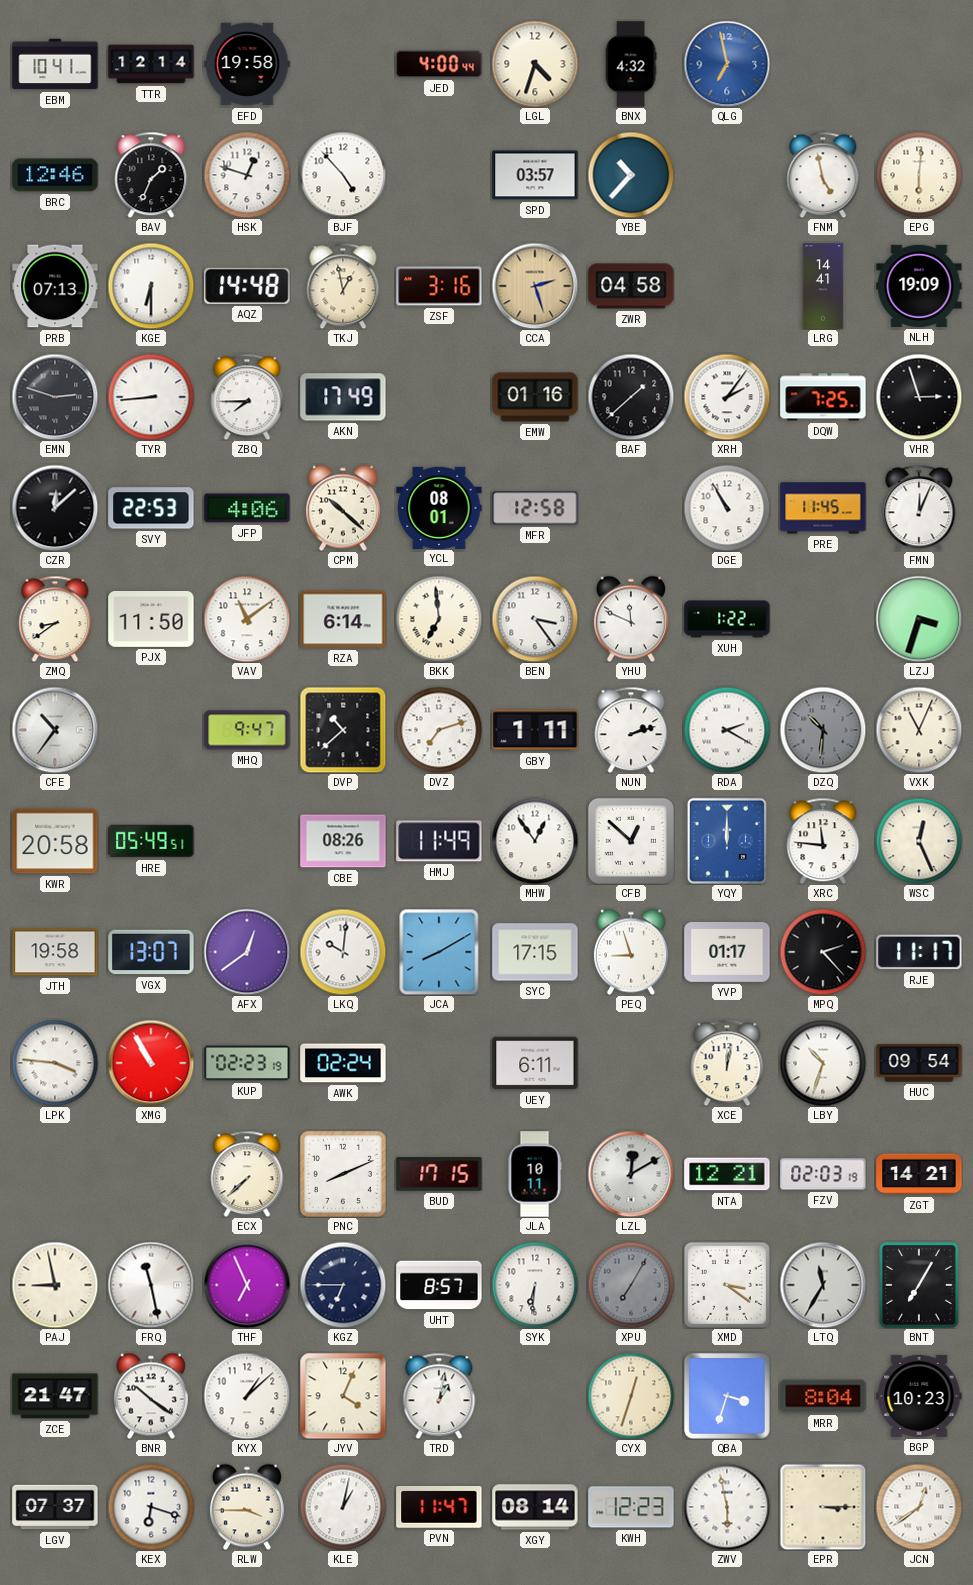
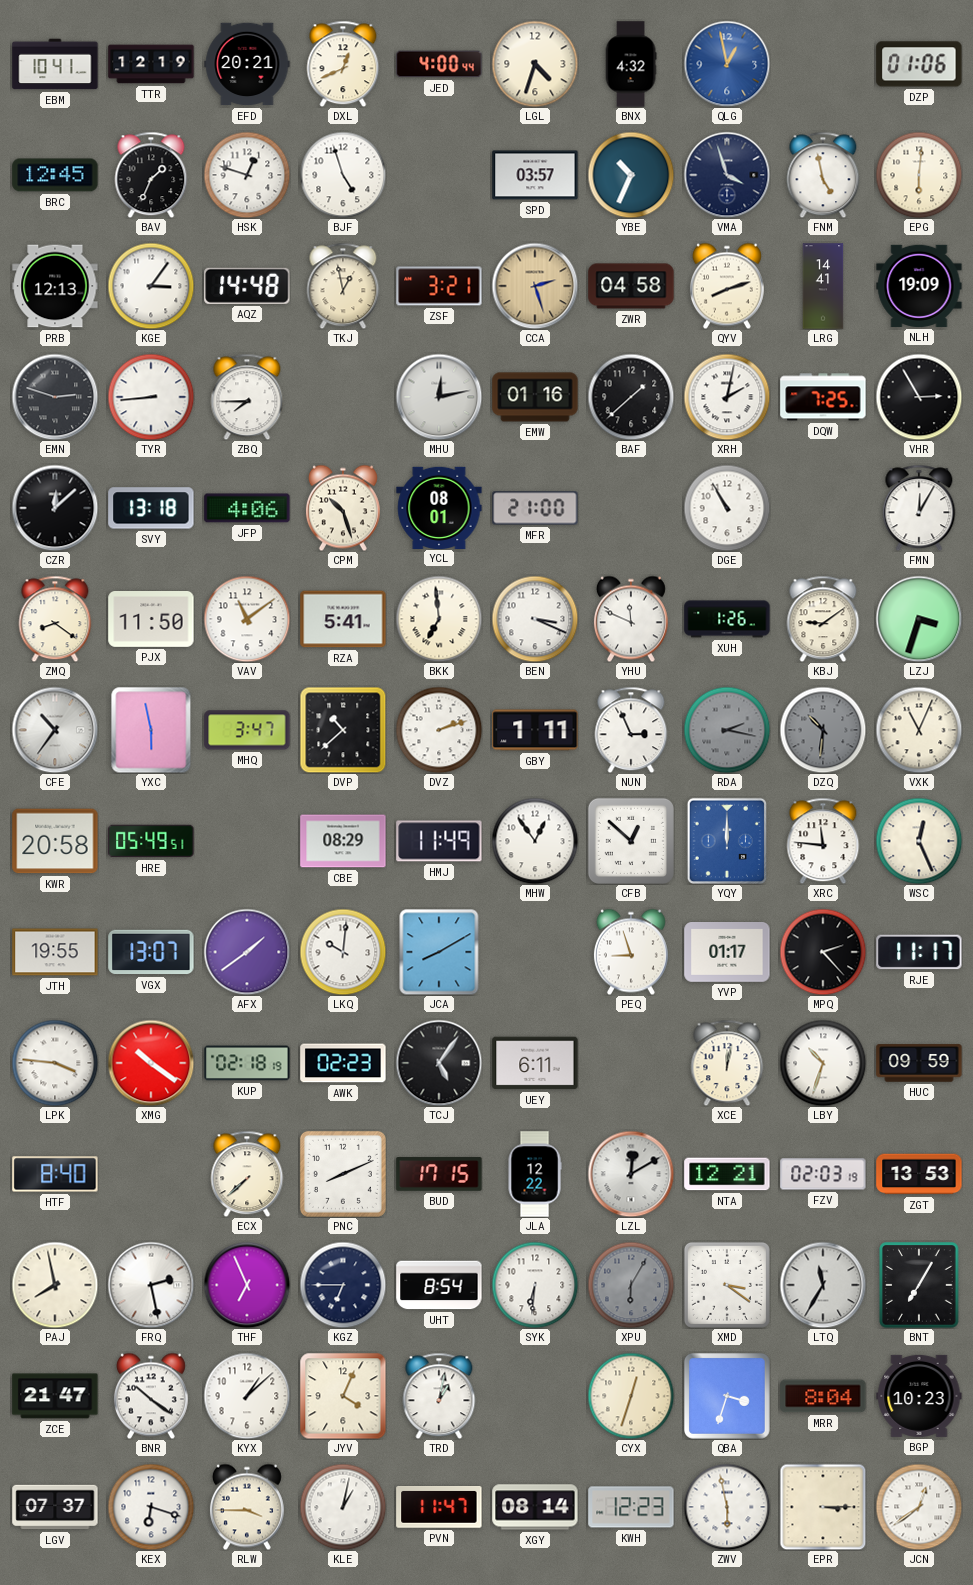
TTR: 12:14 -> 12:19 (151, 64)
EFD: 19:58 -> 20:21 (247, 64)
DXL: none -> 12:41 (343, 64)
QLG: 6:58 -> 12:58 (727, 64)
DZP: none -> 01:06 (919, 64)
BRC: 12:46 -> 12:45 (55, 175)
BJF: 4:53 -> 4:57 (343, 175)
YBE: 10:37 -> 10:34 (631, 175)
VMA: none -> 3:57 (727, 175)
PRB: 07:13 -> 12:13 (55, 286)
KGE: 6:30 -> 3:06 (151, 286)
ZSF: 3:16 -> 3:21 (439, 286)
QYV: none -> 8:12 (727, 286)
AKN: 17:49 -> none (343, 397)
MHU: none -> 12:13 (439, 397)
XRH: 2:06 -> 2:02 (727, 397)
VHR: 2:57 -> 2:55 (919, 397)
SVY: 22:53 -> 13:18 (151, 508)
CPM: 10:22 -> 10:27 (343, 508)
MFR: 12:58 -> 21:00 (535, 508)
PRE: 11:45 -> none (823, 508)
FMN: 12:04 -> 12:05 (919, 508)
ZMQ: 8:39 -> 8:21 (55, 619)
RZA: 6:14 -> 5:41 (343, 619)
BEN: 3:24 -> 3:19 (535, 619)
XUH: 1:22 -> 1:26 (727, 619)
KBJ: none -> 9:09 (823, 619)
YXC: none -> 5:58 (151, 730)
MHQ: 9:47 -> 3:47 (247, 730)
DVZ: 7:12 -> 2:12 (439, 730)
NUN: 2:12 -> 2:56 (631, 730)
RDA: 2:20 -> 2:17 (727, 730)
RDA dial: white -> grey (727, 730)
CBE: 08:26 -> 08:29 (343, 841)
JTH: 19:58 -> 19:55 (55, 952)
AFX: 12:39 -> 1:39 (247, 952)
SYC: 17:15 -> none (535, 952)
XMG: 10:55 -> 10:21 (151, 1063)
KUP: 02:23 -> 02:18 (247, 1063)
AWK: 02:24 -> 02:23 (343, 1063)
TCJ: none -> 5:06 (439, 1063)
HUC: 09:54 -> 09:59 (919, 1063)
HTF: none -> 8:40 (55, 1174)
JLA: 10:11 -> 12:22 (535, 1174)
ZGT: 14:21 -> 13:53 (919, 1174)
PAJ: 8:58 -> 7:58 (55, 1285)
FRQ: 11:28 -> 2:28 (151, 1285)
UHT: 8:57 -> 8:54 (439, 1285)
XPU: 7:05 -> 6:05 (631, 1285)
